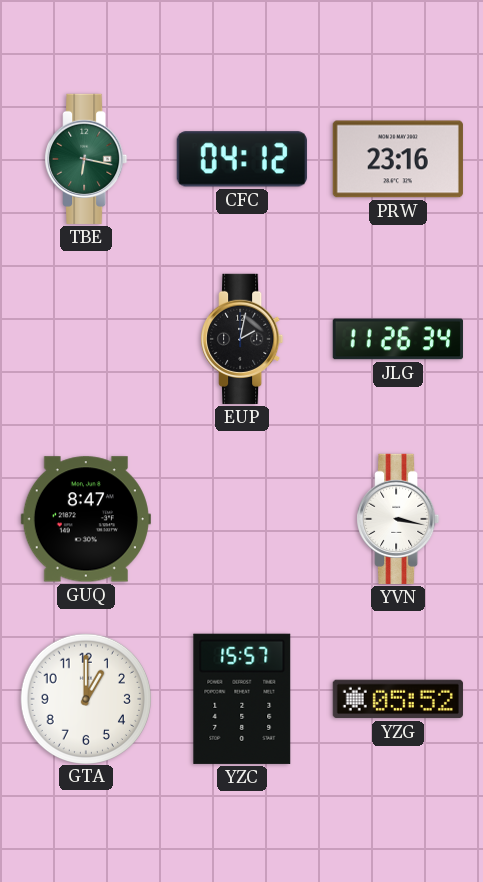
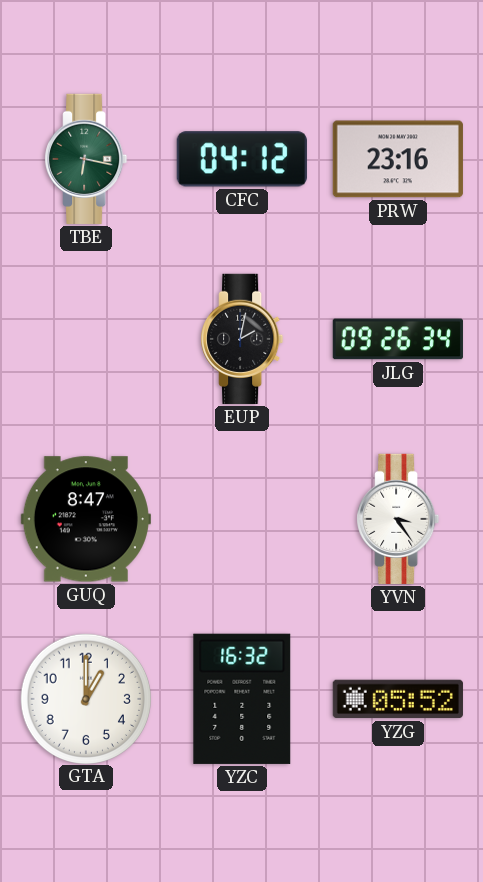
JLG: 11:26 -> 09:26 (398, 339)
YVN: 3:17 -> 3:24 (398, 519)
YZC: 15:57 -> 16:32 (242, 699)
